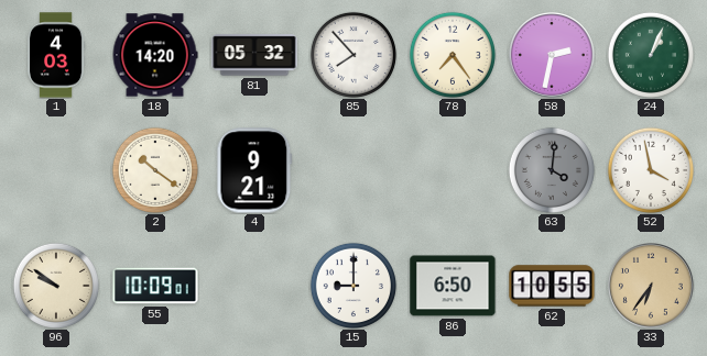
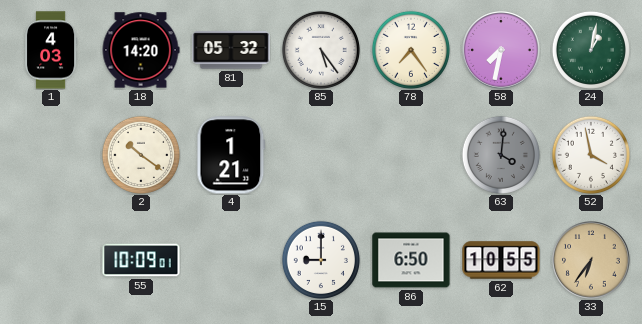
85: 7:53 -> 5:24 (321, 50)
58: 2:32 -> 7:32 (502, 51)
24: 1:04 -> 1:02 (591, 50)
4: 9:21 -> 1:21 (231, 155)
96: 9:51 -> none (56, 286)
